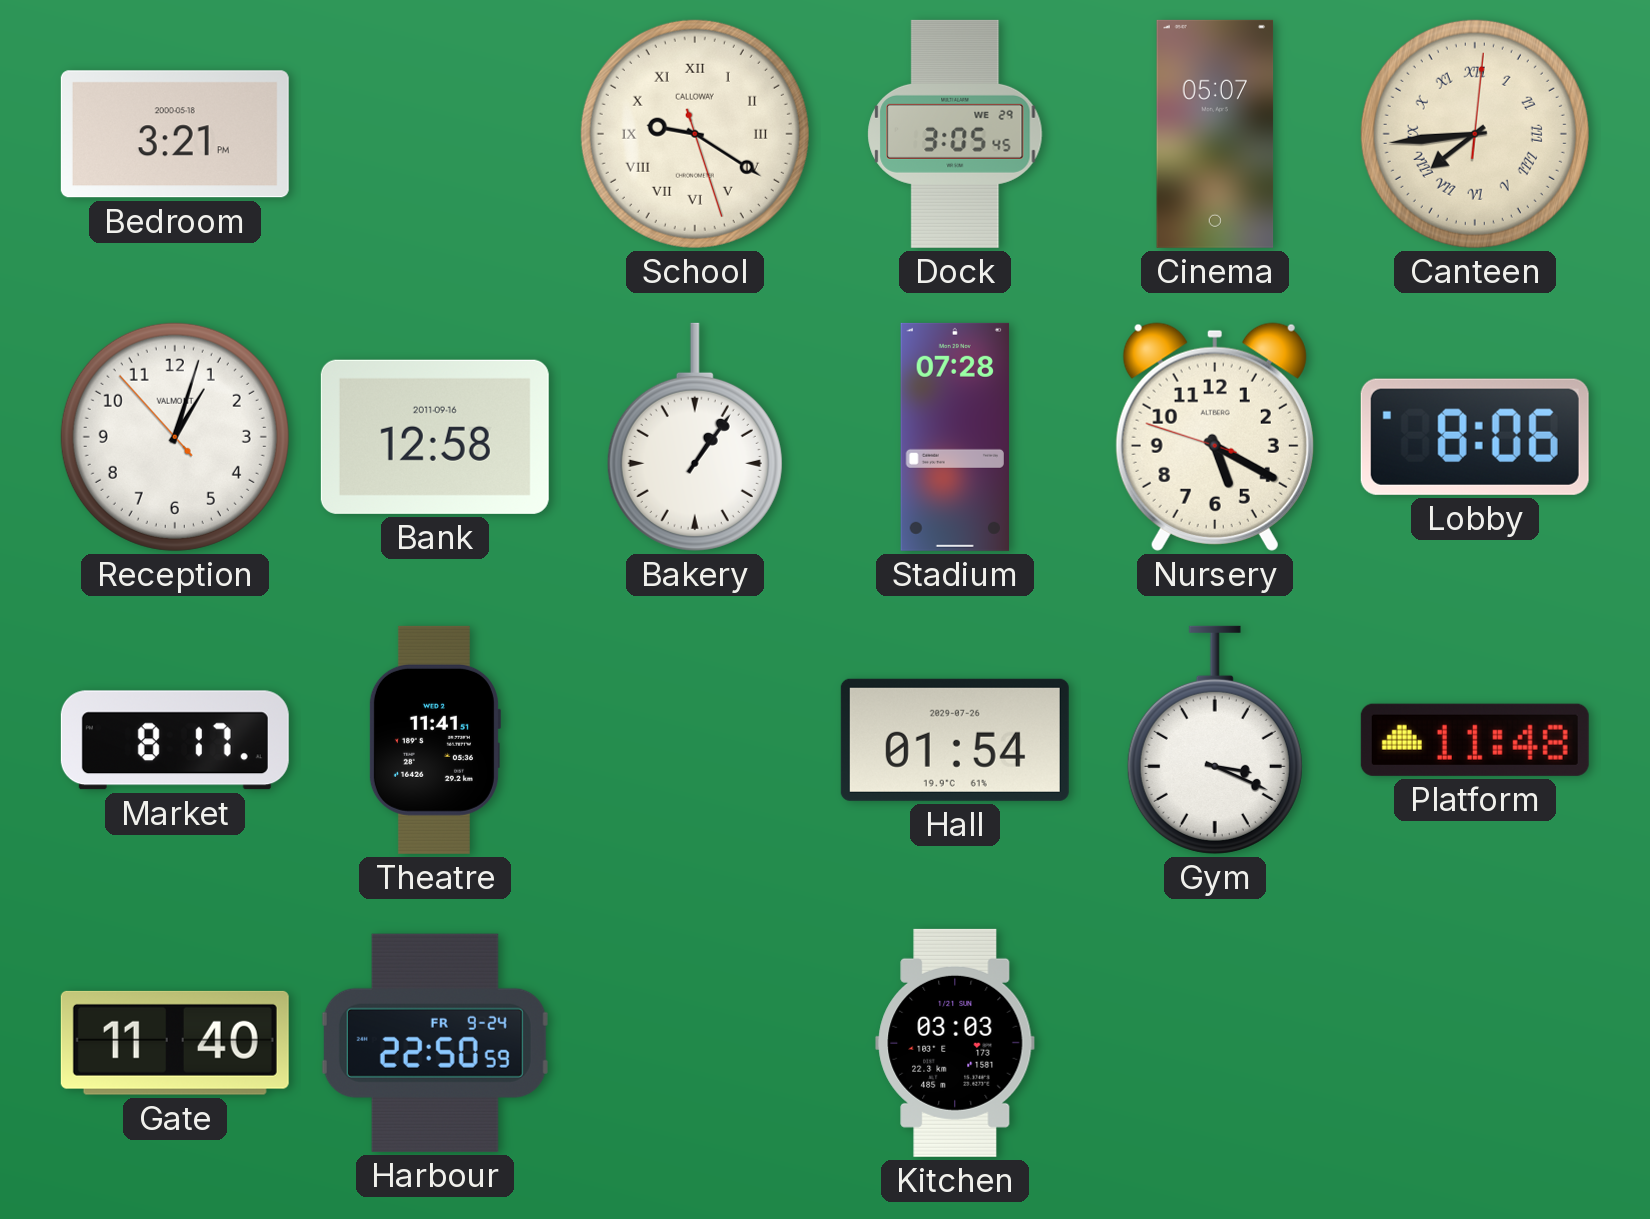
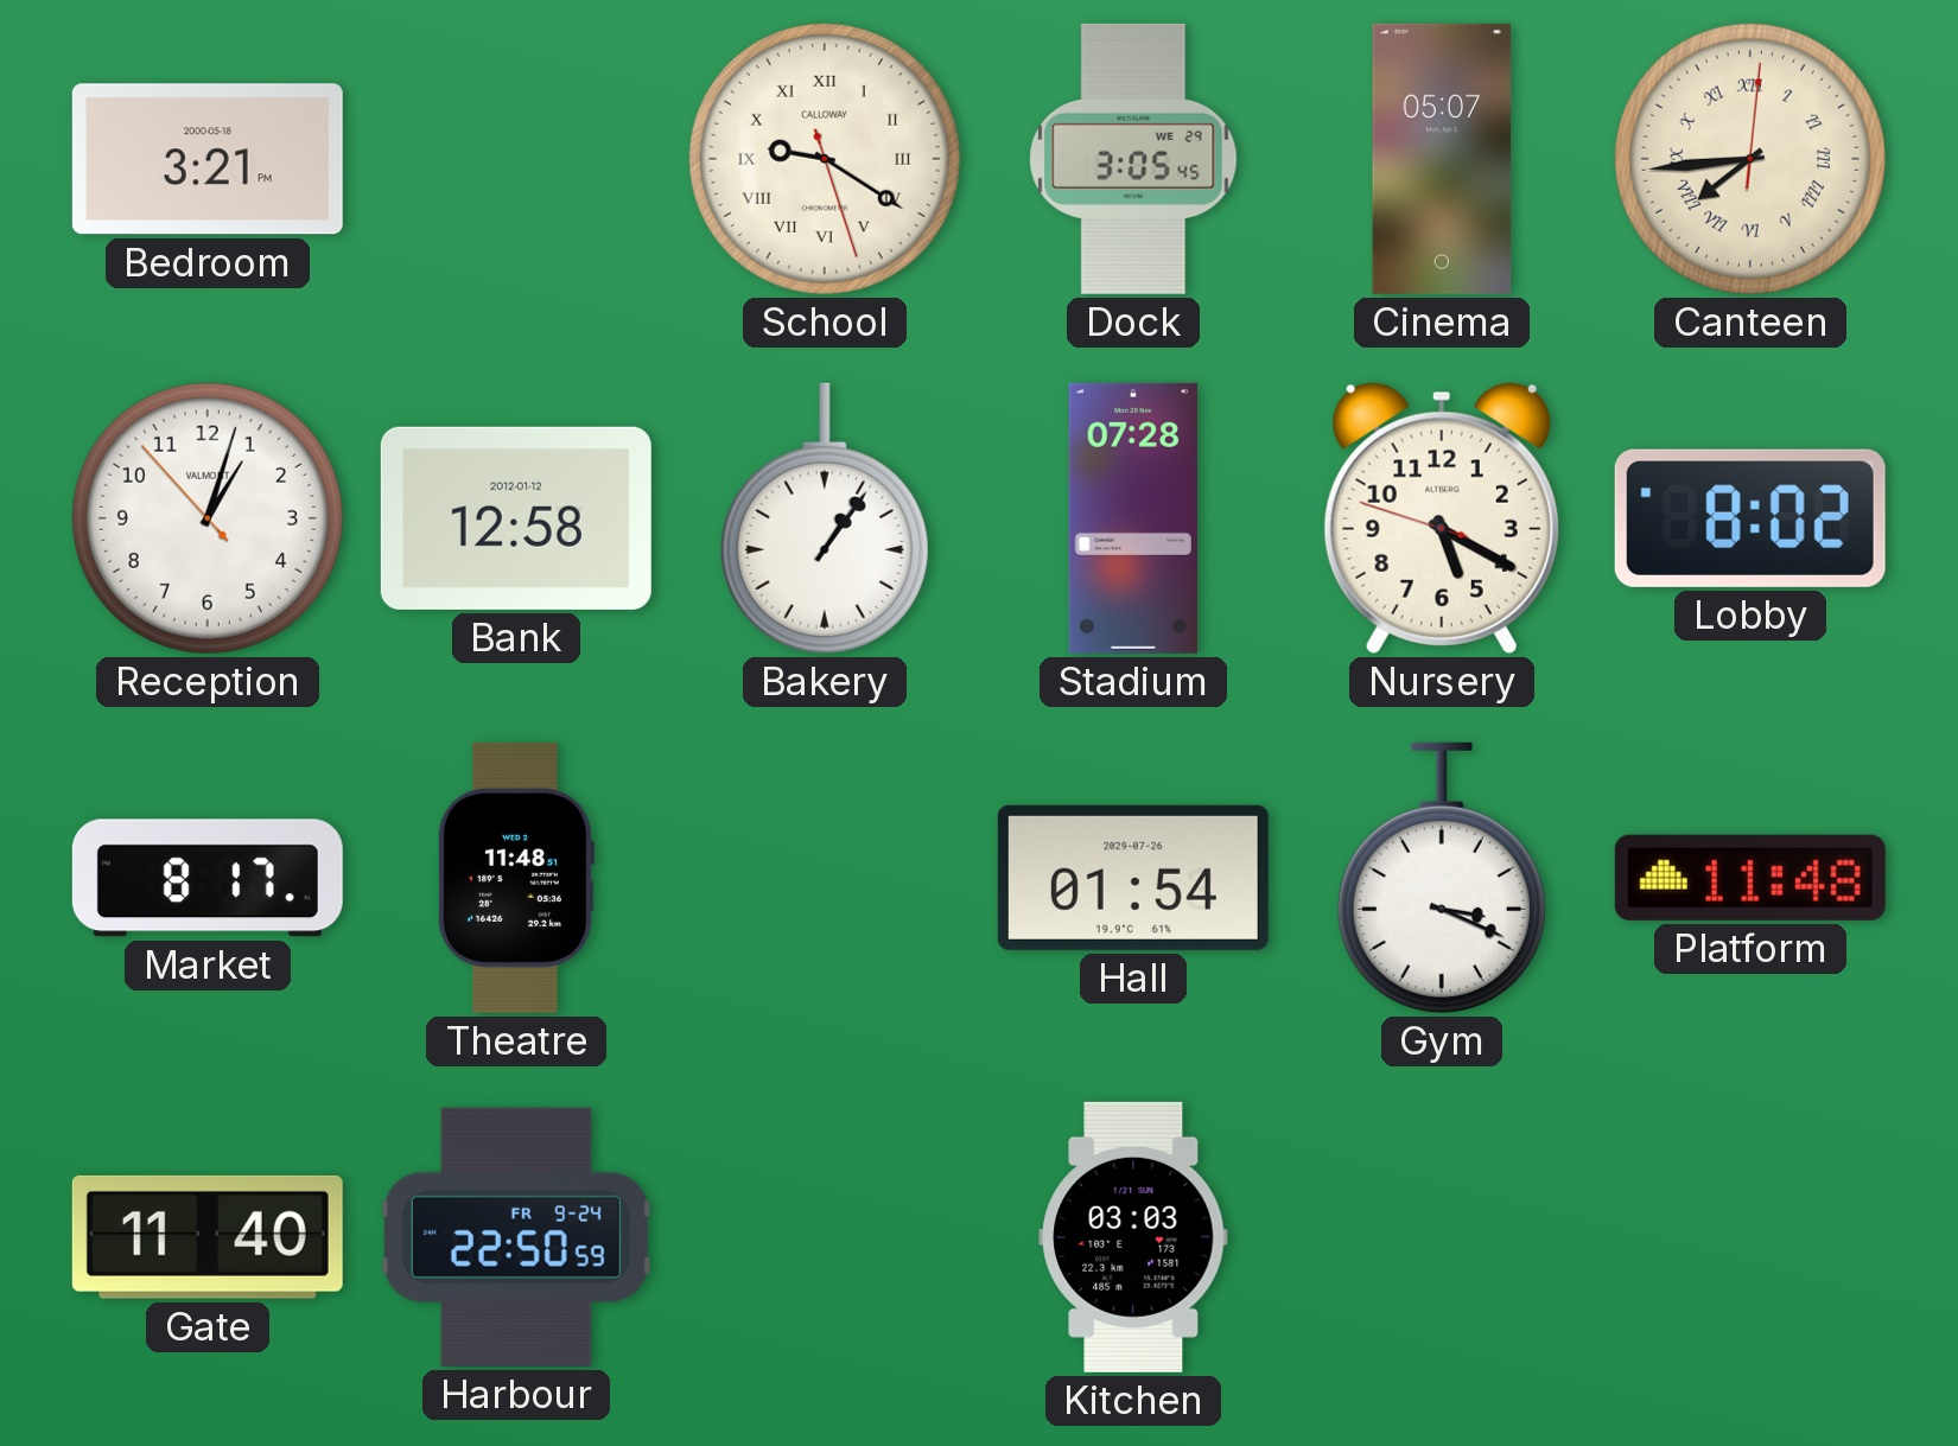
Bank date: 2011-09-16 -> 2012-01-12 (516, 518)
Lobby: 8:06 -> 8:02 (1750, 518)
Theatre: 11:41 -> 11:48 (515, 878)
